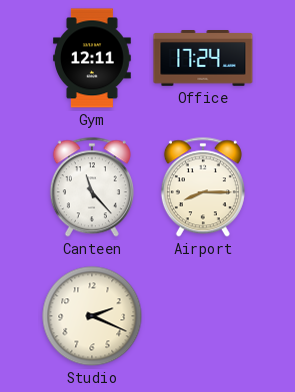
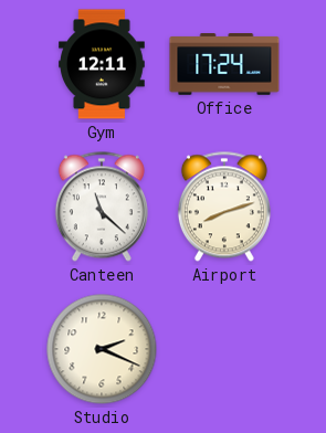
Canteen: 11:23 -> 11:22 (102, 207)
Airport: 8:15 -> 8:12 (224, 207)
